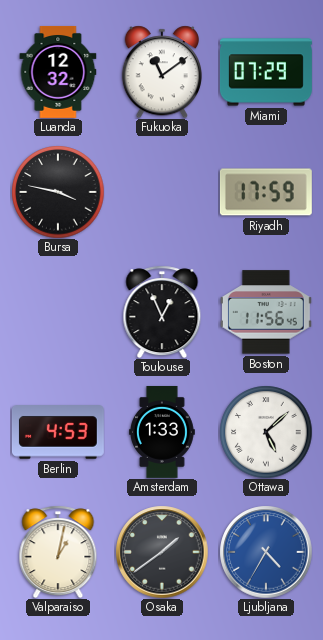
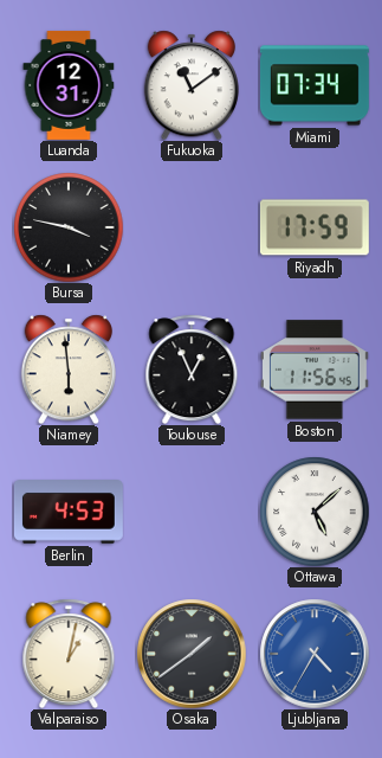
Luanda: 12:32 -> 12:31 (69, 85)
Miami: 07:29 -> 07:34 (315, 85)
Niamey: none -> 5:59 (67, 370)
Amsterdam: 1:33 -> none (162, 432)
